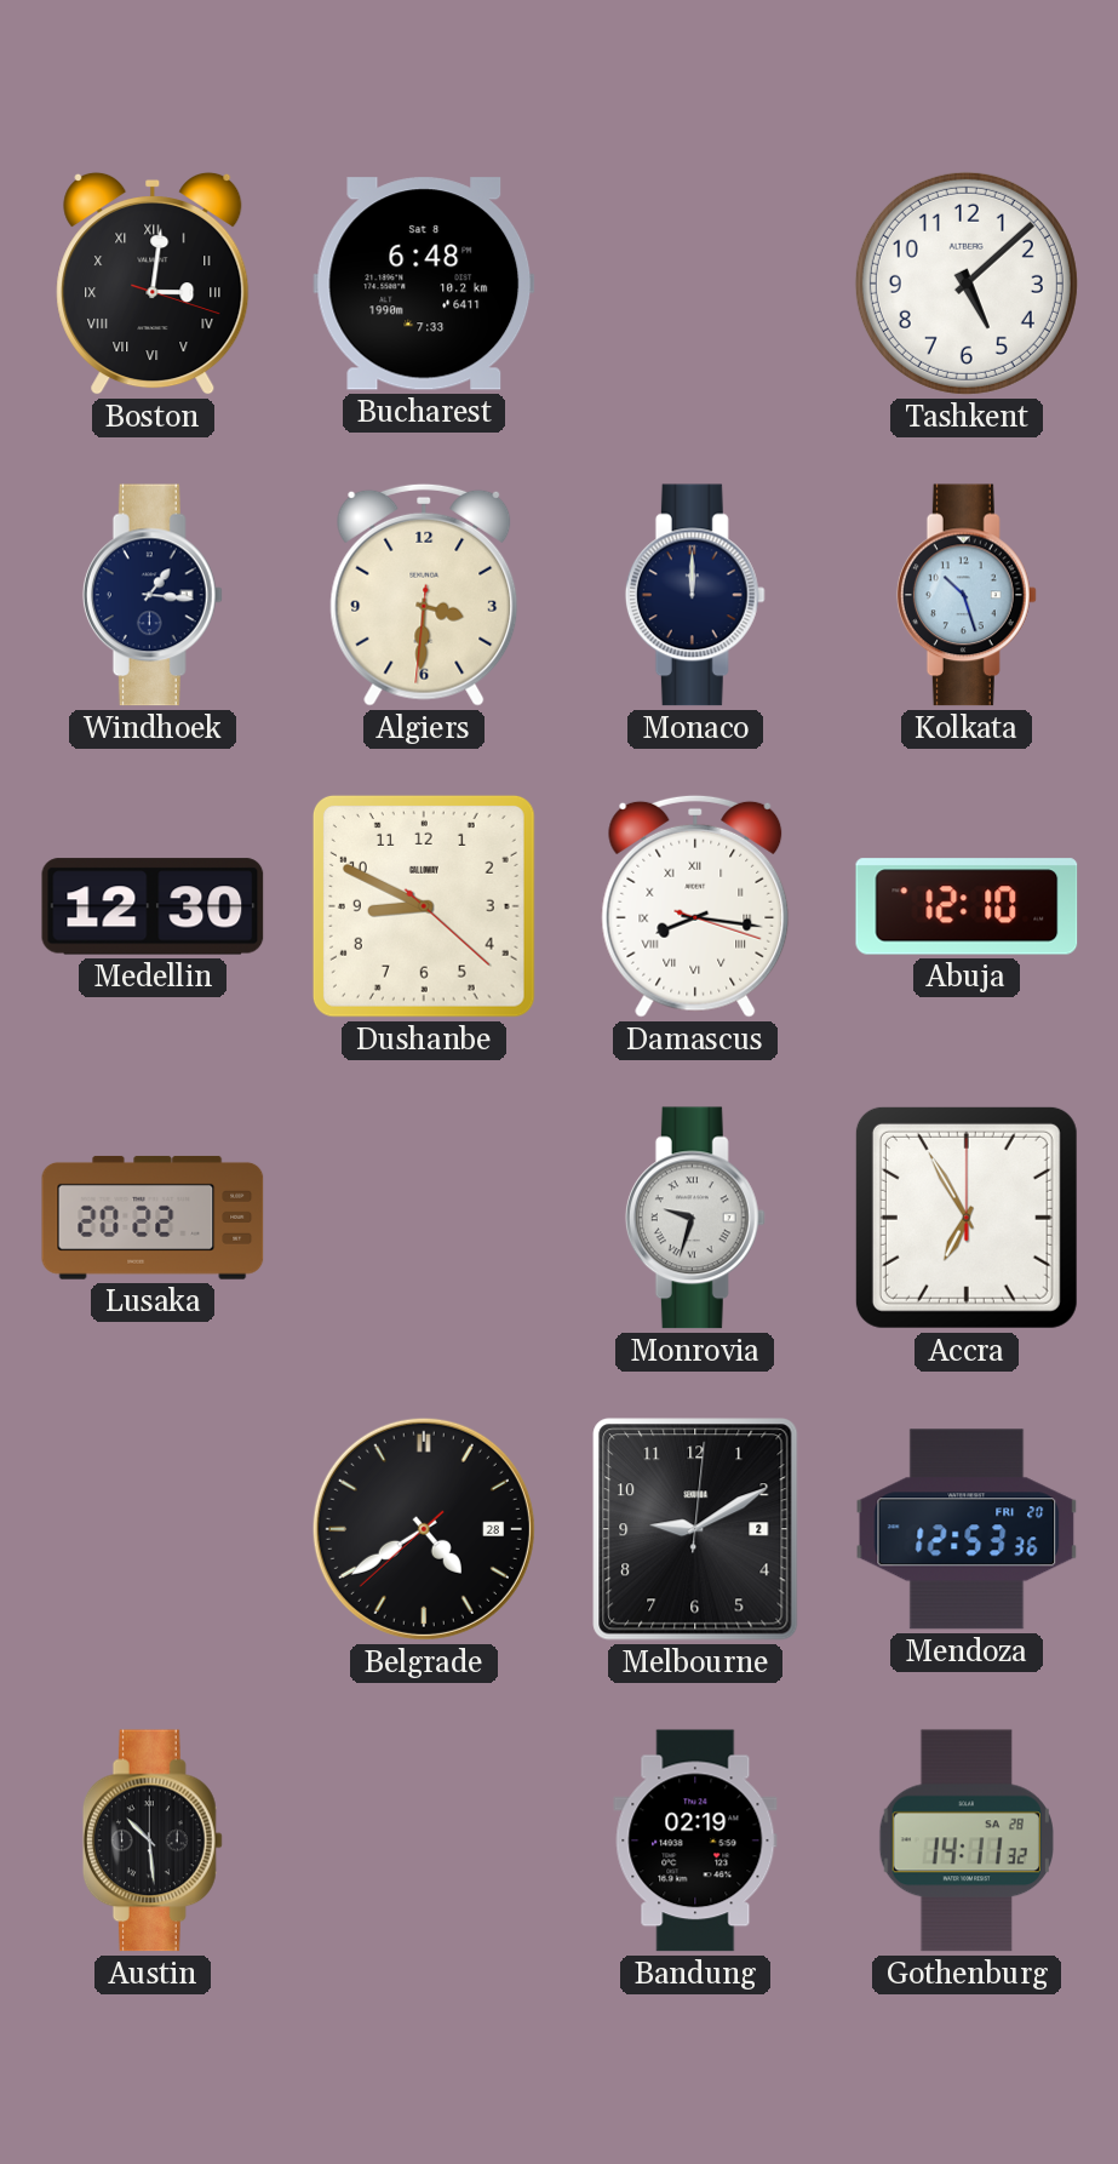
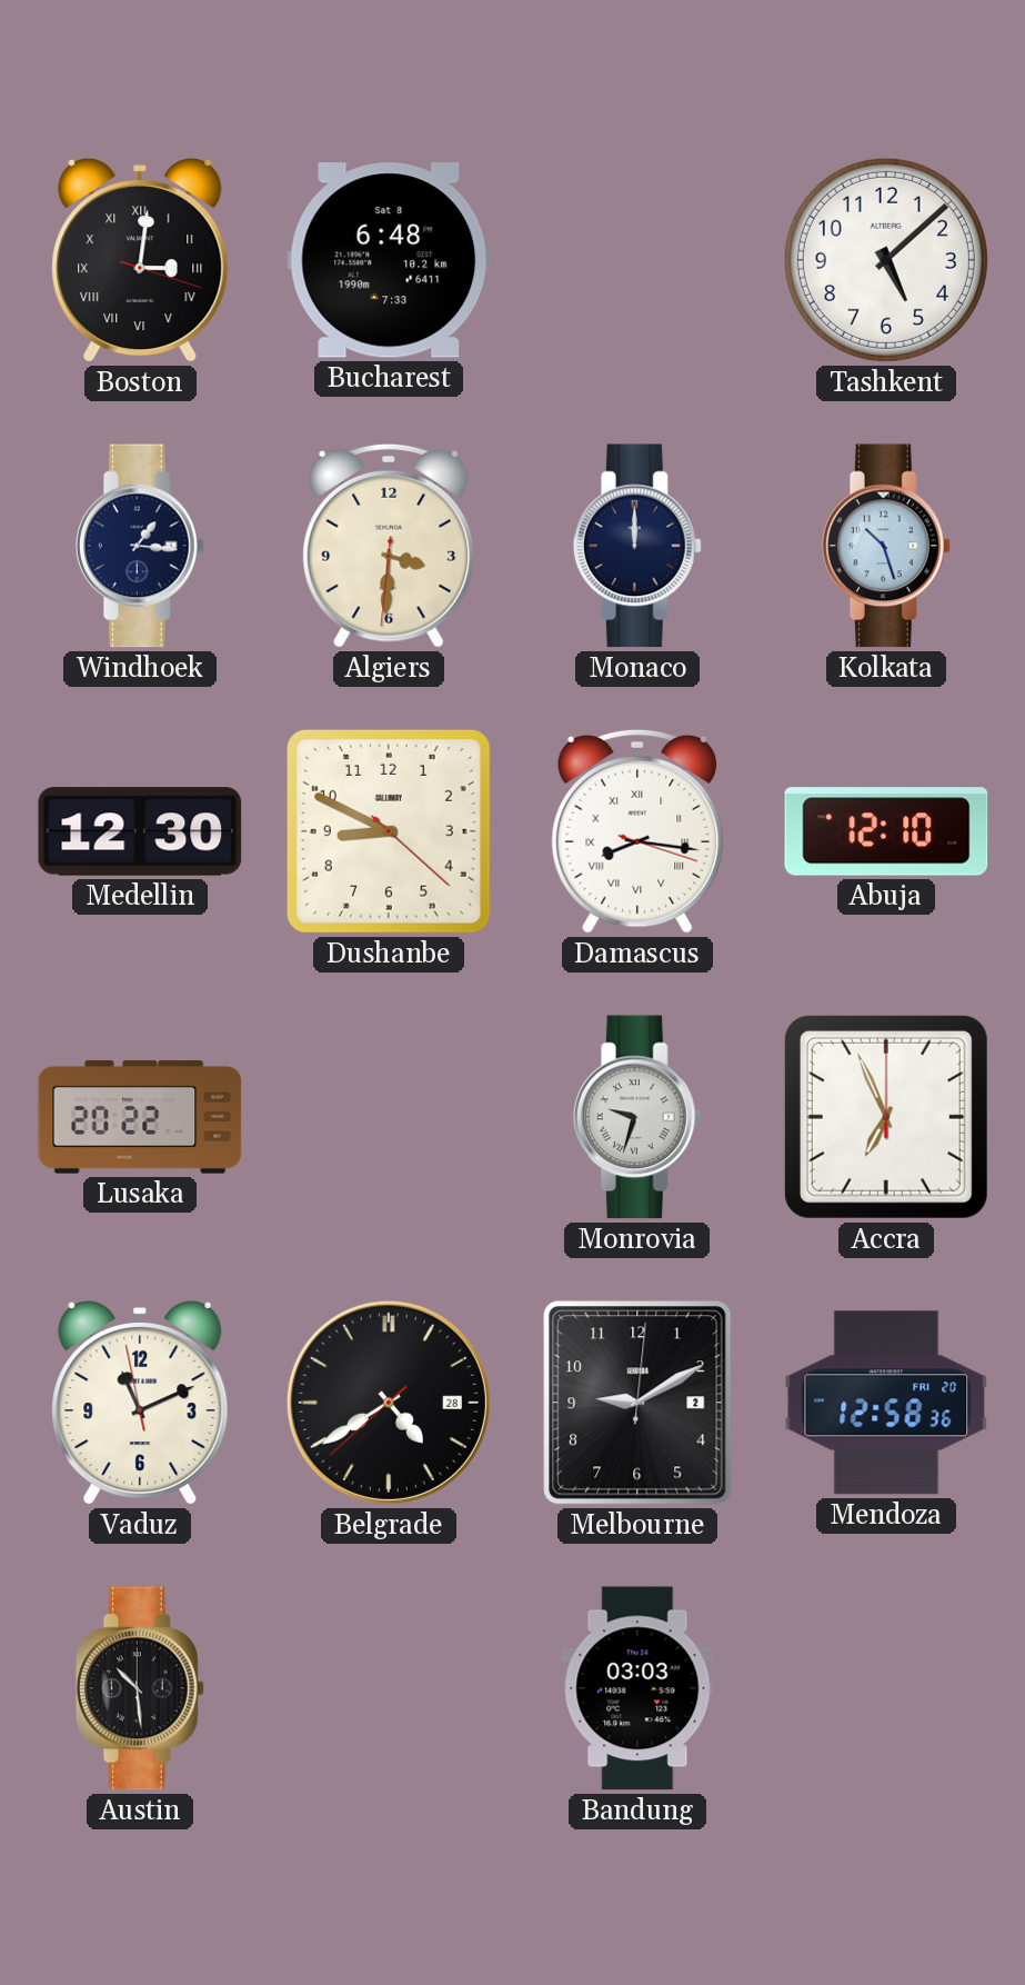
Accra: 6:55 -> 6:56 (886, 1117)
Vaduz: none -> 11:10 (140, 1403)
Mendoza: 12:53 -> 12:58 (886, 1403)
Bandung: 02:19 -> 03:03 (637, 1688)
Gothenburg: 14:11 -> none (967, 1840)
